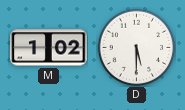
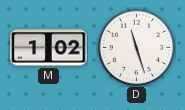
D: 5:30 -> 11:27 (136, 47)
